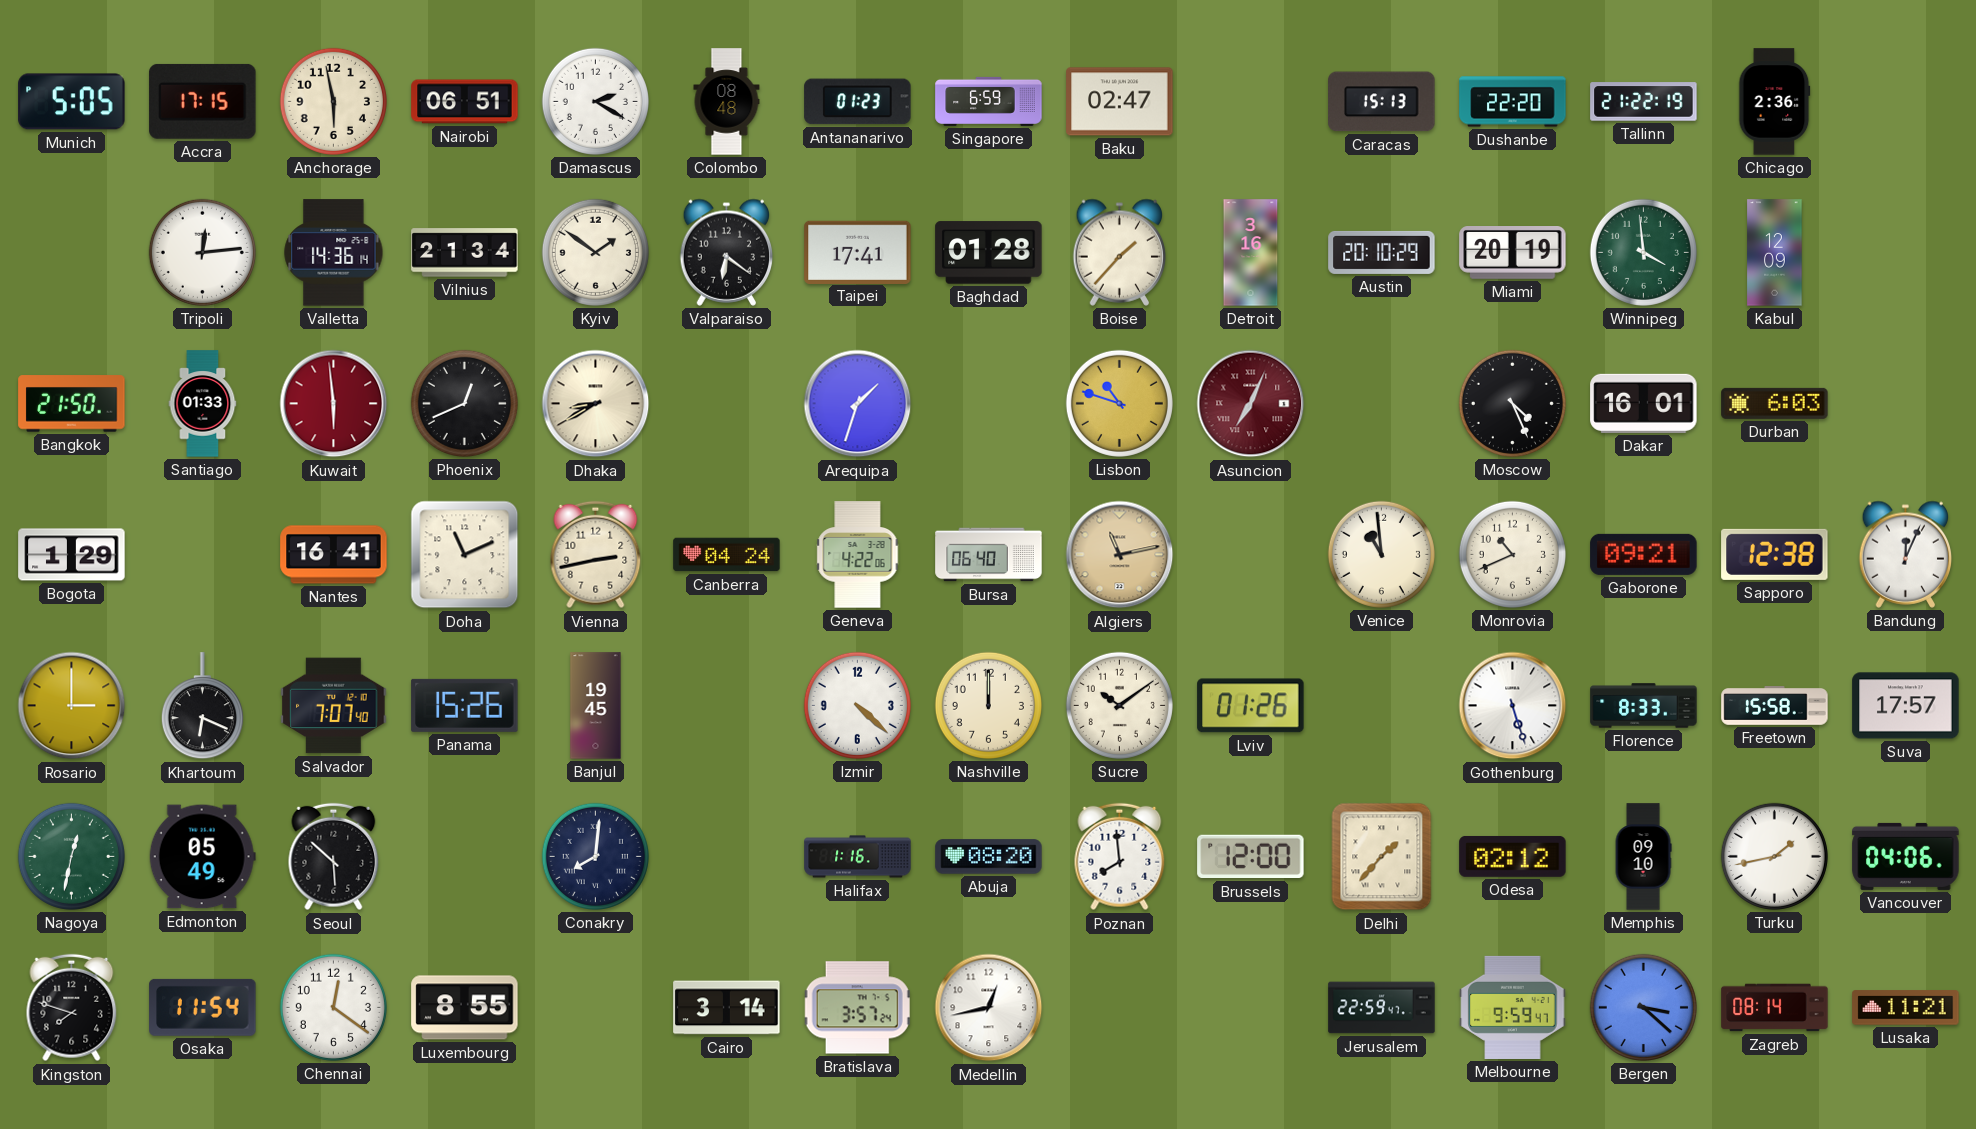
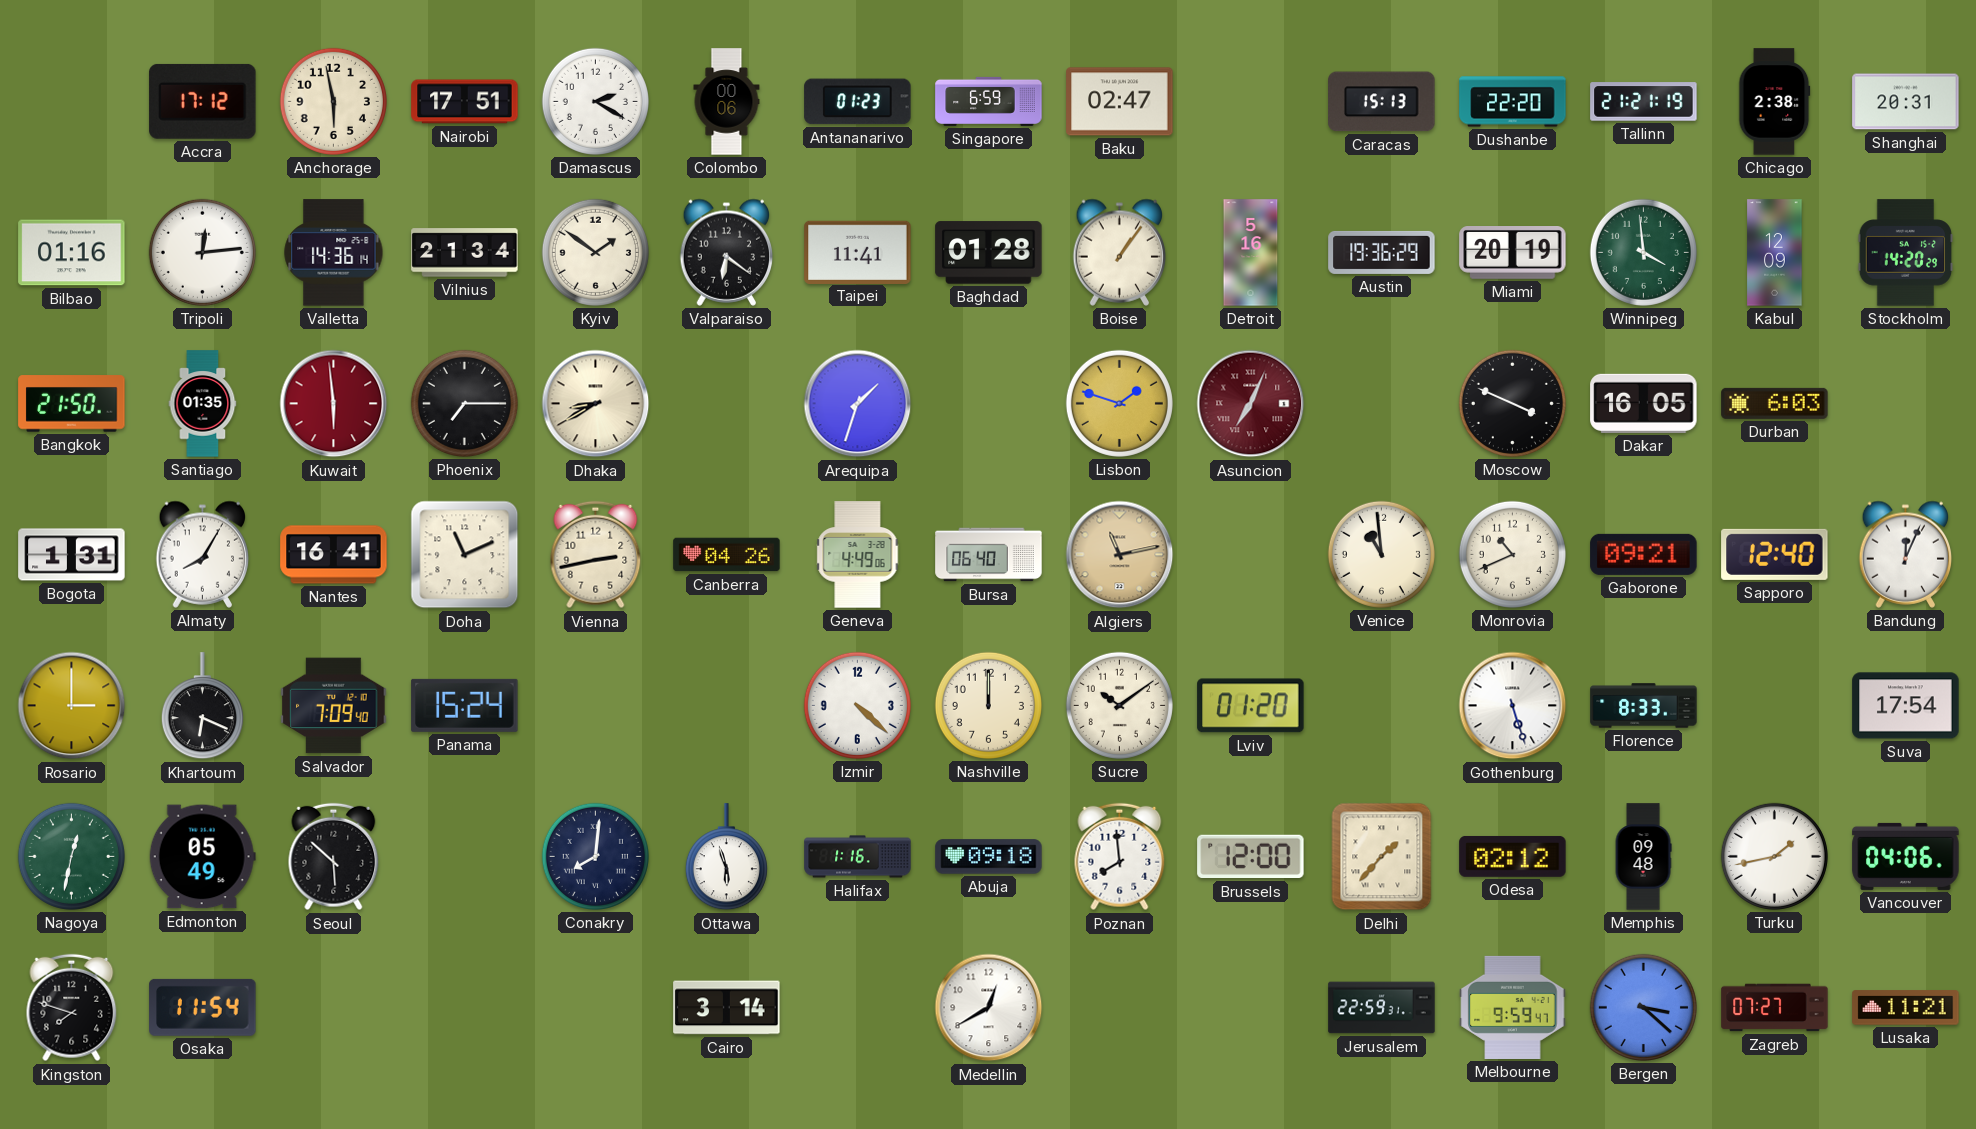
Munich: 5:05 -> none (72, 102)
Accra: 17:15 -> 17:12 (203, 101)
Nairobi: 06:51 -> 17:51 (465, 102)
Colombo: 08:48 -> 00:06 (727, 102)
Tallinn: 21:22 -> 21:21 (1644, 102)
Chicago: 2:36 -> 2:38 (1775, 102)
Shanghai: none -> 20:31 (1906, 102)
Bilbao: none -> 01:16 (72, 253)
Taipei: 17:41 -> 11:41 (858, 252)
Boise: 1:37 -> 1:06 (1120, 252)
Detroit: 3:16 -> 5:16 (1251, 253)
Austin: 20:10 -> 19:36 (1382, 252)
Stockholm: none -> 14:20 (1906, 253)
Santiago: 01:33 -> 01:35 (203, 404)
Phoenix: 12:41 -> 7:15 (464, 403)
Lisbon: 10:48 -> 1:48 (1119, 403)
Moscow: 4:26 -> 3:49 (1512, 403)
Dakar: 16:01 -> 16:05 (1644, 403)
Bogota: 1:29 -> 1:31 (72, 555)
Almaty: none -> 8:05 (203, 554)
Canberra: 04:24 -> 04:26 (727, 555)
Geneva: 4:22 -> 4:49 (858, 555)
Sapporo: 12:38 -> 12:40 (1775, 554)
Salvador: 7:07 -> 7:09 (334, 706)
Panama: 15:26 -> 15:24 (465, 705)
Banjul: 19:45 -> none (596, 706)
Lviv: 01:26 -> 01:20 (1251, 706)
Freetown: 15:58 -> none (1775, 706)
Suva: 17:57 -> 17:54 (1906, 706)
Ottawa: none -> 5:57 (726, 857)
Abuja: 08:20 -> 09:18 (989, 857)
Memphis: 09:10 -> 09:48 (1643, 857)
Chennai: 12:21 -> none (333, 1007)
Luxembourg: 8:55 -> none (465, 1008)
Bratislava: 3:57 -> none (857, 1008)
Medellin: 12:43 -> 12:40 (989, 1008)
Jerusalem: 22:59:47 -> 22:59:31 (1382, 1008)
Zagreb: 08:14 -> 07:27 (1775, 1008)
